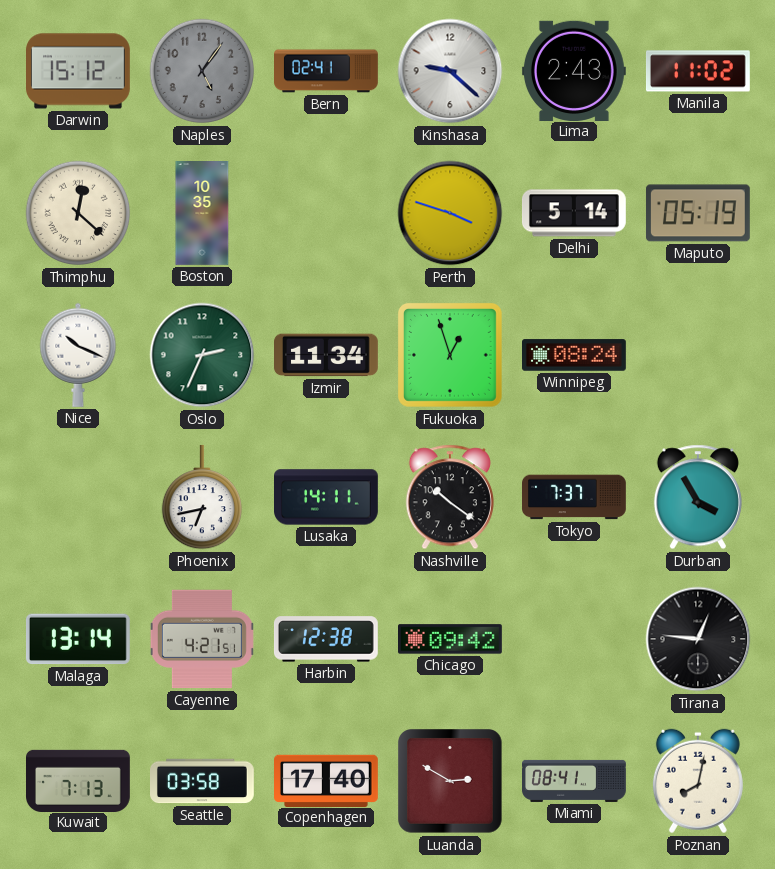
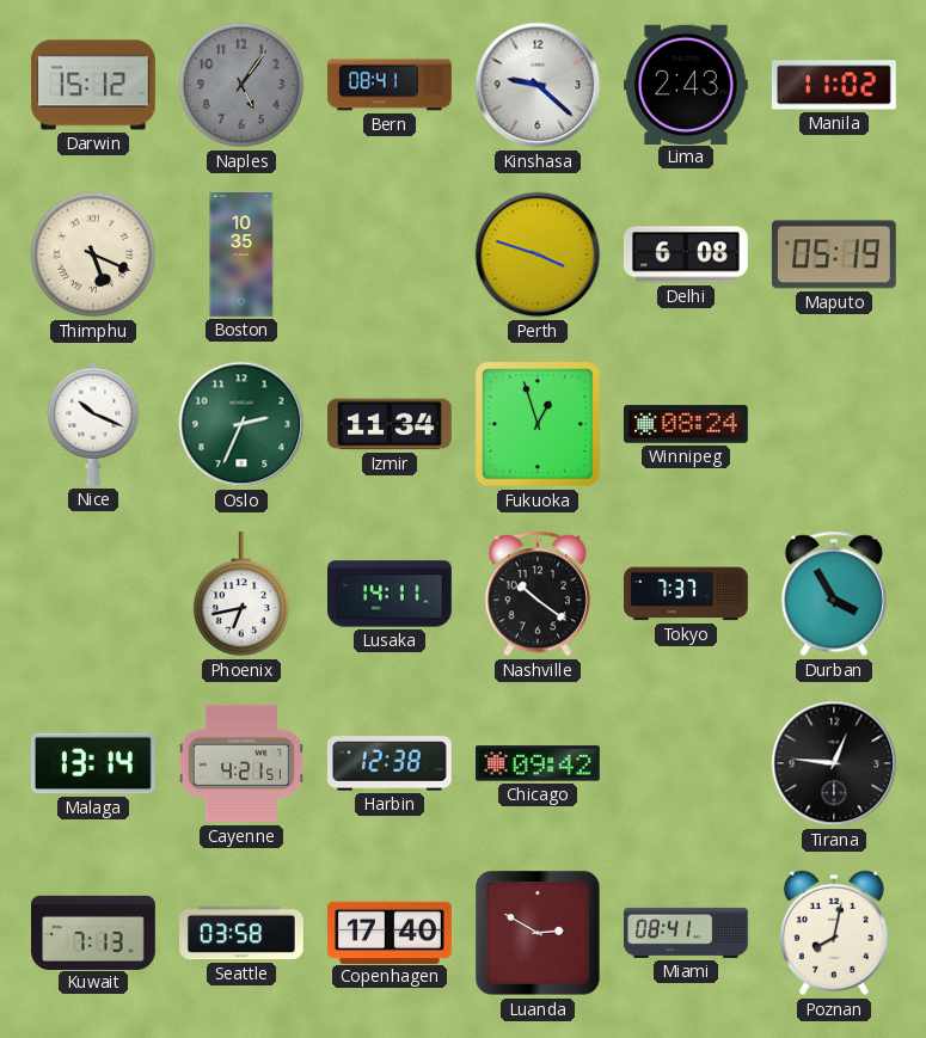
Bern: 02:41 -> 08:41 (391, 85)
Thimphu: 12:22 -> 5:19 (93, 254)
Delhi: 5:14 -> 6:08 (686, 254)
